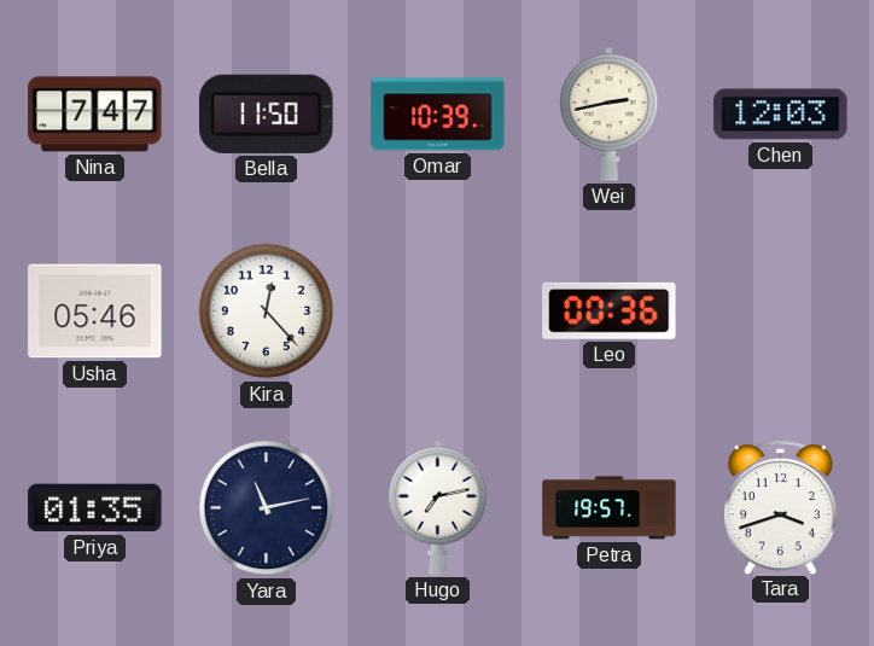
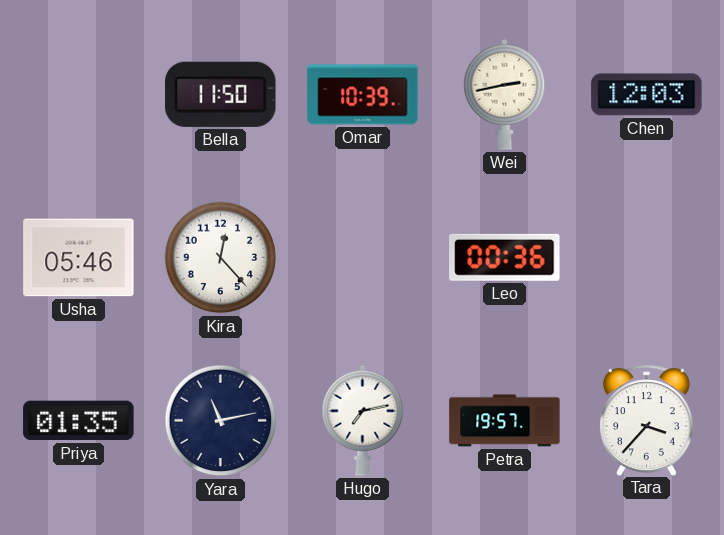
Nina: 7:47 -> none (95, 115)
Tara: 3:42 -> 3:37 (646, 420)
